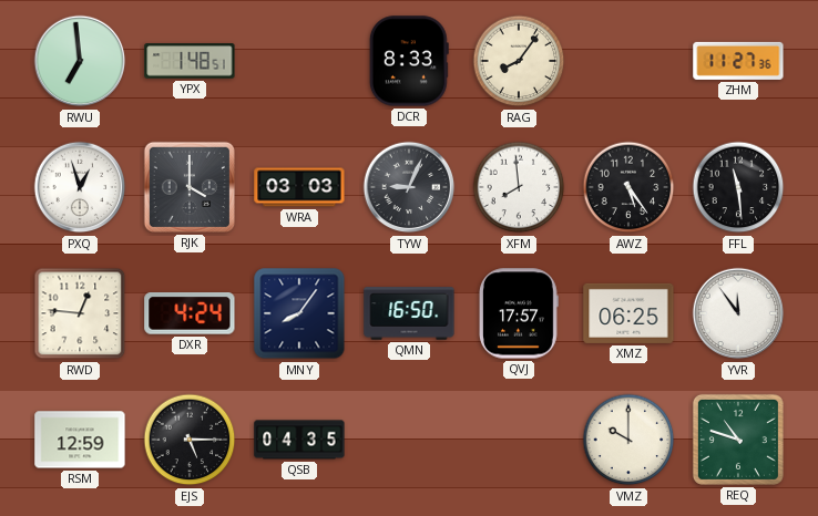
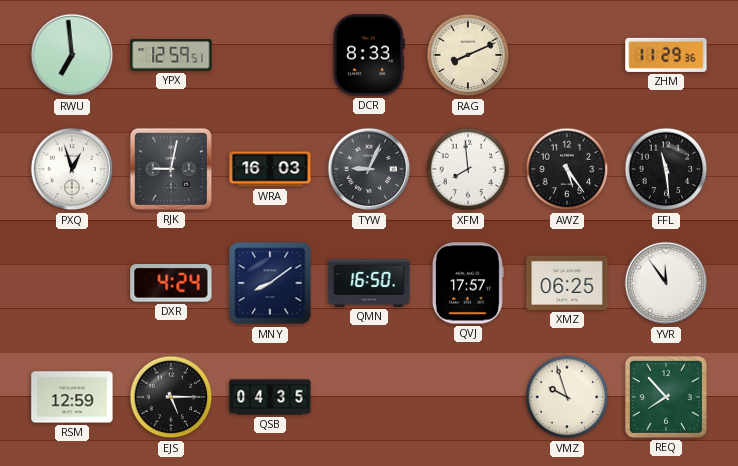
YPX: 1:48 -> 12:59 (171, 55)
RAG: 8:06 -> 8:11 (468, 55)
ZHM: 11:27 -> 11:29 (666, 55)
RJK: 4:00 -> 9:02 (171, 169)
WRA: 03:03 -> 16:03 (270, 169)
RWD: 12:46 -> none (80, 313)
MNY: 8:06 -> 8:09 (270, 283)
VMZ: 10:00 -> 9:57 (567, 397)
REQ: 10:48 -> 7:53 (666, 397)
